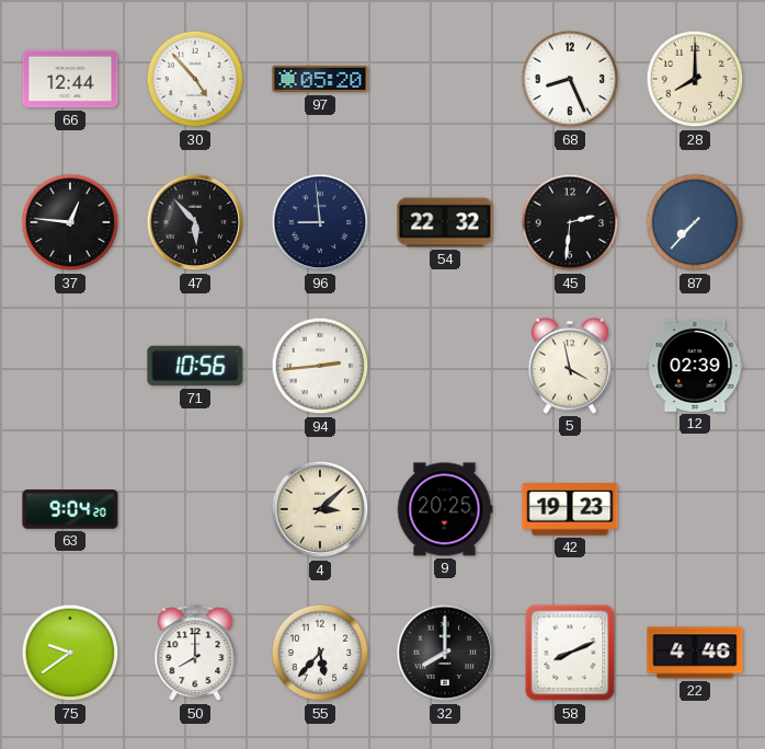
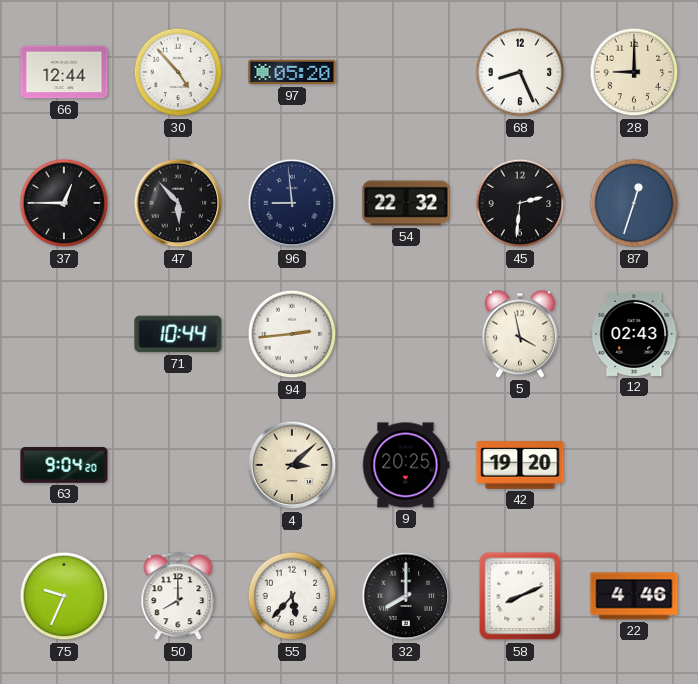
28: 8:00 -> 9:00 (634, 72)
37: 12:46 -> 12:45 (64, 203)
87: 7:37 -> 12:33 (634, 203)
71: 10:56 -> 10:44 (178, 334)
12: 02:39 -> 02:43 (634, 334)
42: 19:23 -> 19:20 (520, 465)
75: 9:39 -> 9:34 (64, 596)
